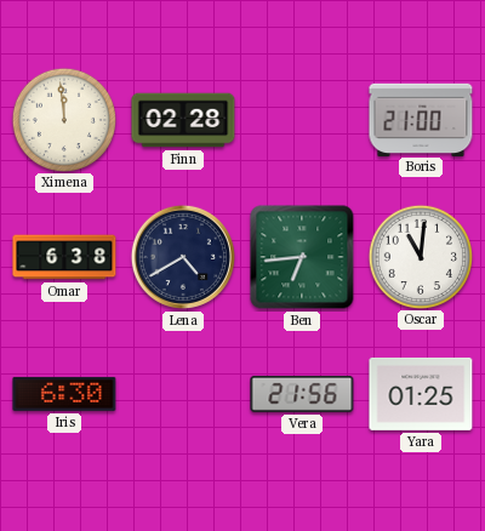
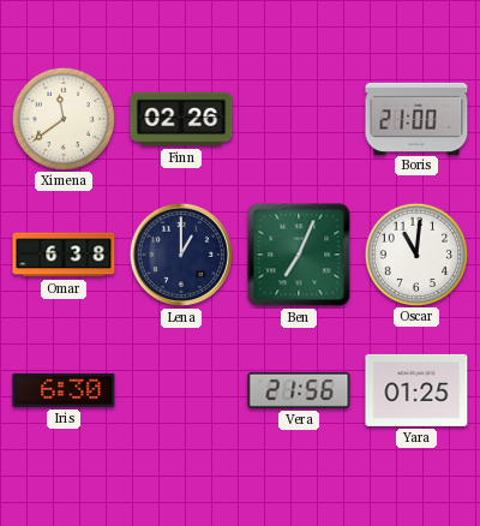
Ximena: 11:59 -> 11:39 (62, 118)
Finn: 02:28 -> 02:26 (181, 119)
Lena: 4:40 -> 1:00 (181, 255)
Ben: 6:44 -> 7:04 (299, 255)
